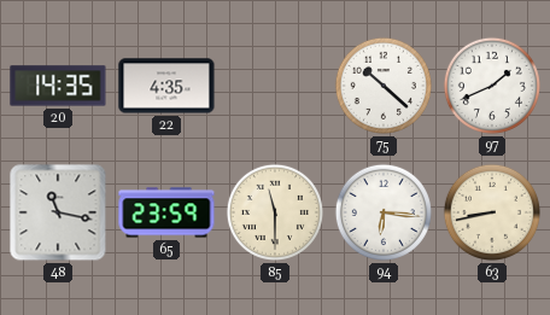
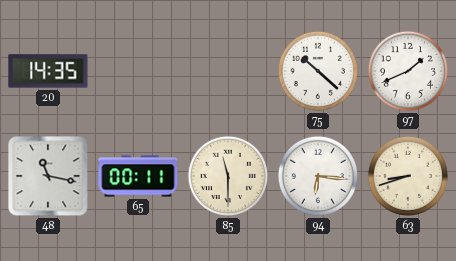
22: 4:35 -> none (166, 86)
65: 23:59 -> 00:11 (138, 176)
63: 8:43 -> 8:42 (408, 176)
